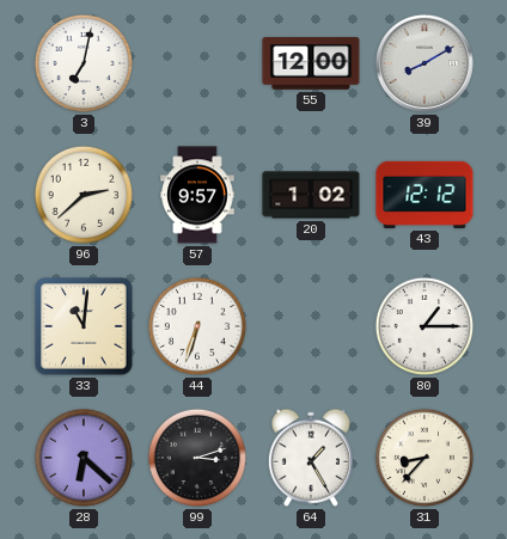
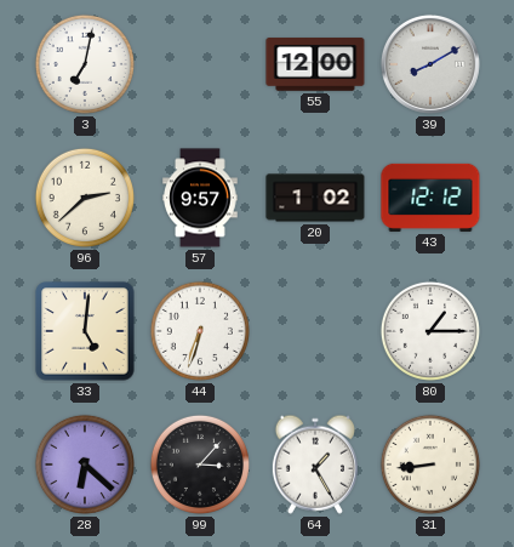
33: 11:01 -> 5:01 (85, 331)
99: 3:12 -> 3:07 (200, 465)
31: 8:37 -> 8:44 (430, 465)
